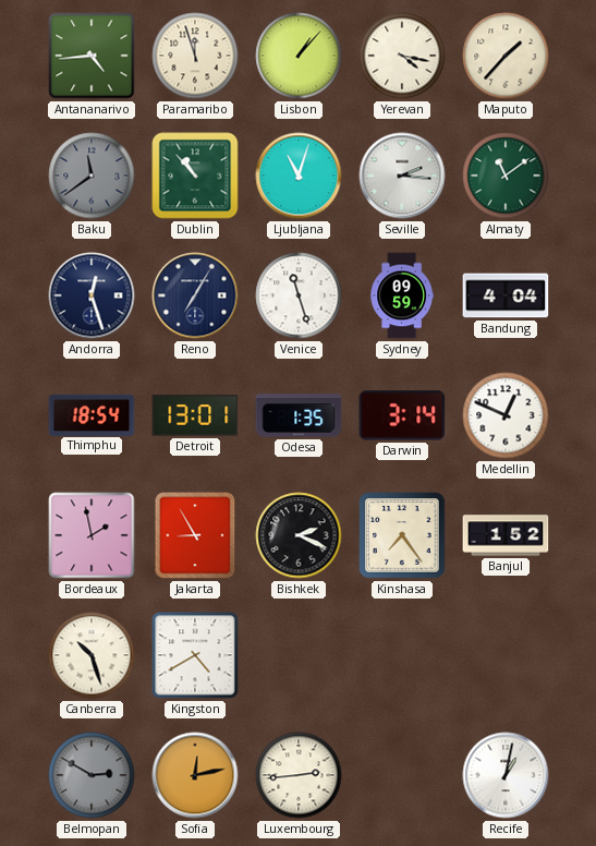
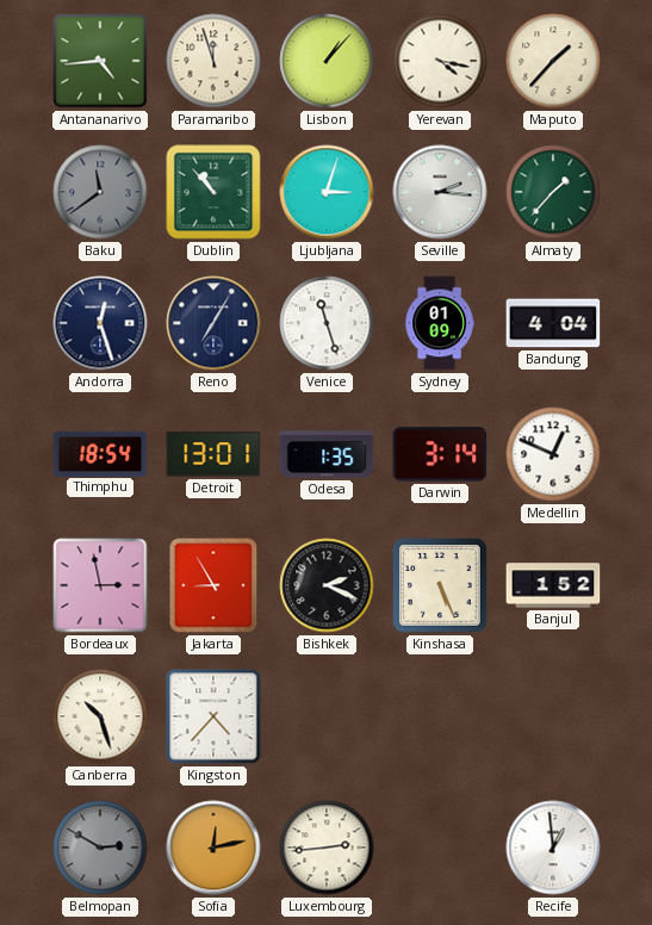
Ljubljana: 11:03 -> 3:03 (327, 192)
Almaty: 11:09 -> 1:37 (553, 192)
Sydney: 09:59 -> 01:09 (440, 323)
Bordeaux: 1:58 -> 2:58 (100, 585)
Kinshasa: 7:24 -> 5:26 (440, 585)
Kingston: 4:40 -> 4:37 (213, 716)
Recife: 1:02 -> 12:59 (553, 848)
